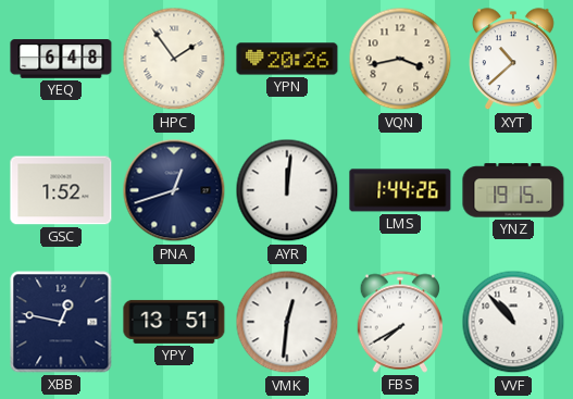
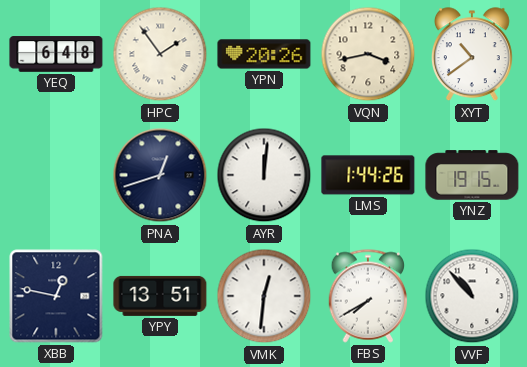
XYT: 10:38 -> 10:39 (472, 55)
GSC: 1:52 -> none (61, 190)
